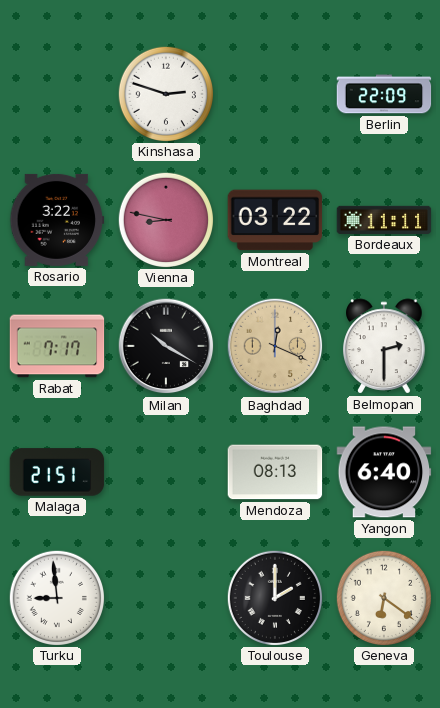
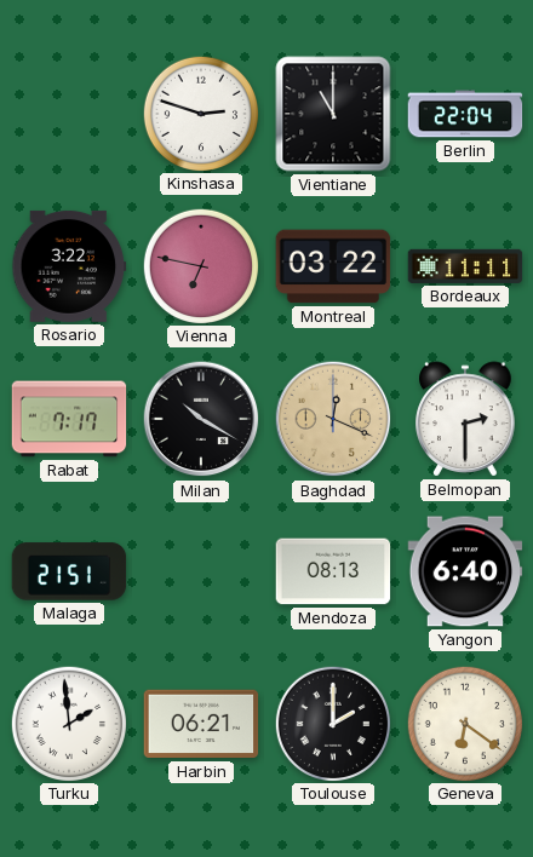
Vientiane: none -> 11:00 (333, 114)
Berlin: 22:09 -> 22:04 (465, 114)
Vienna: 8:47 -> 6:47 (200, 265)
Turku: 8:59 -> 1:59 (68, 723)
Harbin: none -> 06:21 (201, 724)
